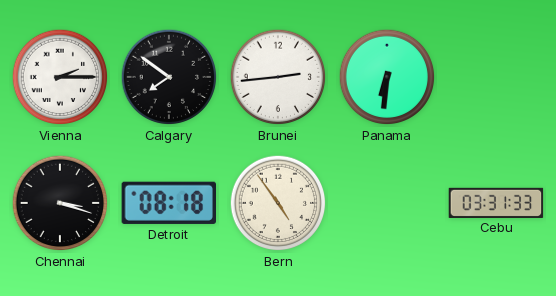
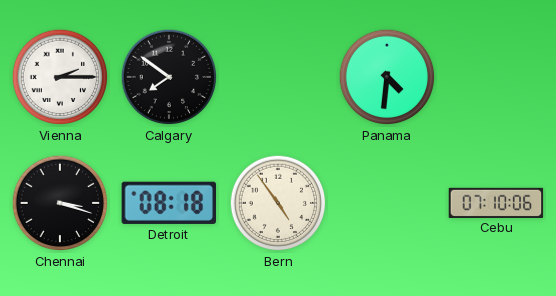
Brunei: 2:44 -> none (278, 77)
Panama: 6:31 -> 4:31 (387, 77)
Cebu: 03:31 -> 07:10 (496, 202)
